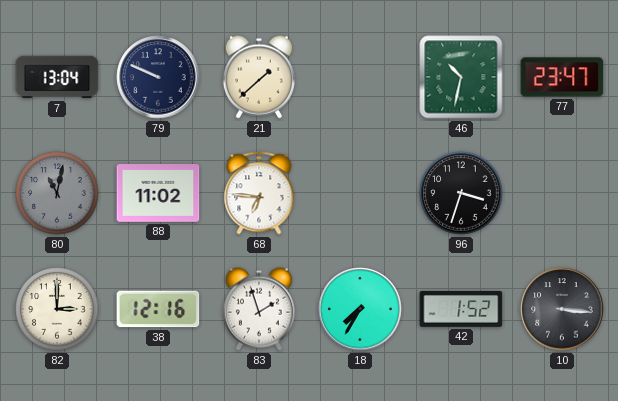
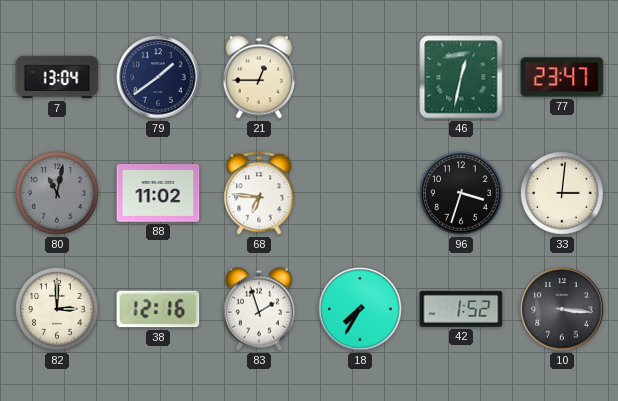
79: 9:49 -> 1:39 (158, 77)
21: 1:38 -> 12:45 (259, 77)
46: 10:32 -> 12:32 (461, 77)
33: none -> 3:01 (562, 193)
